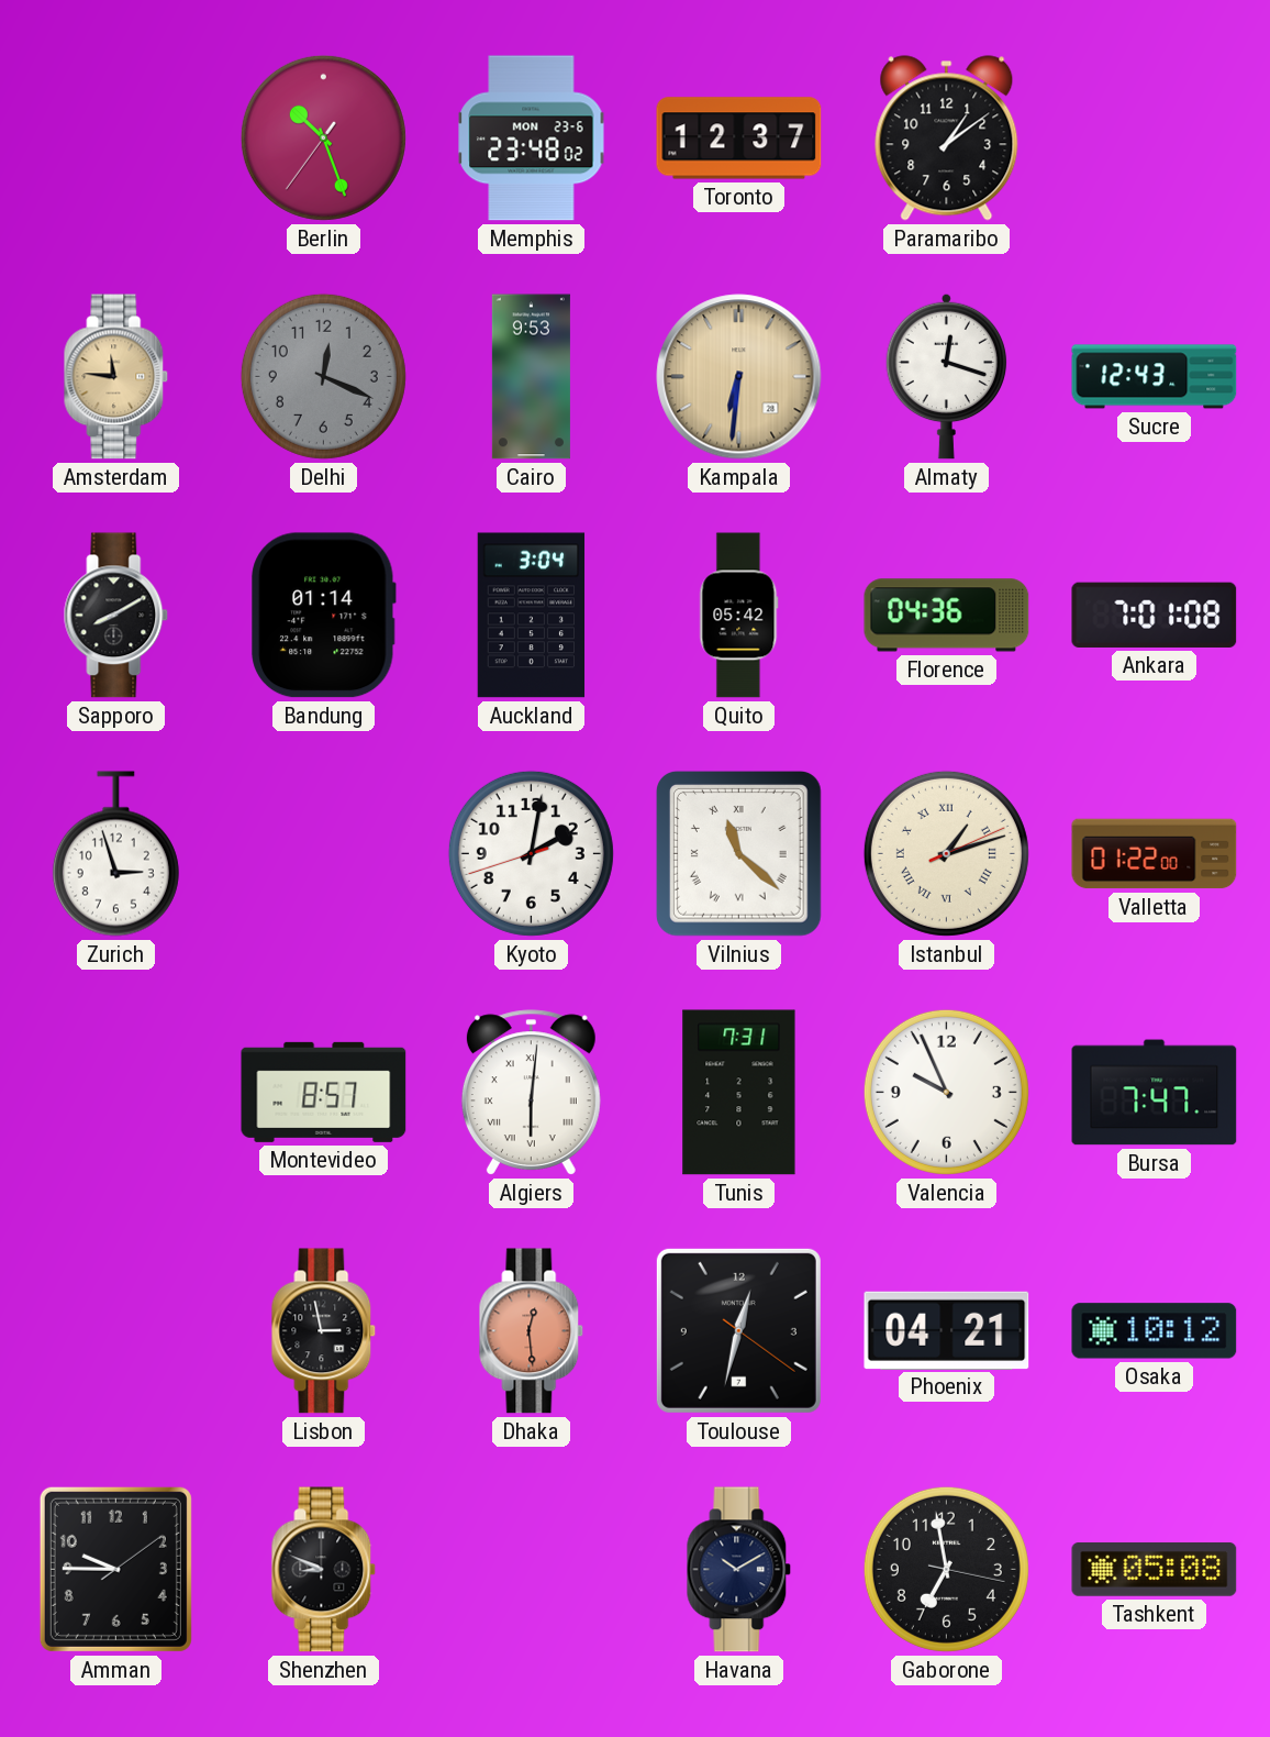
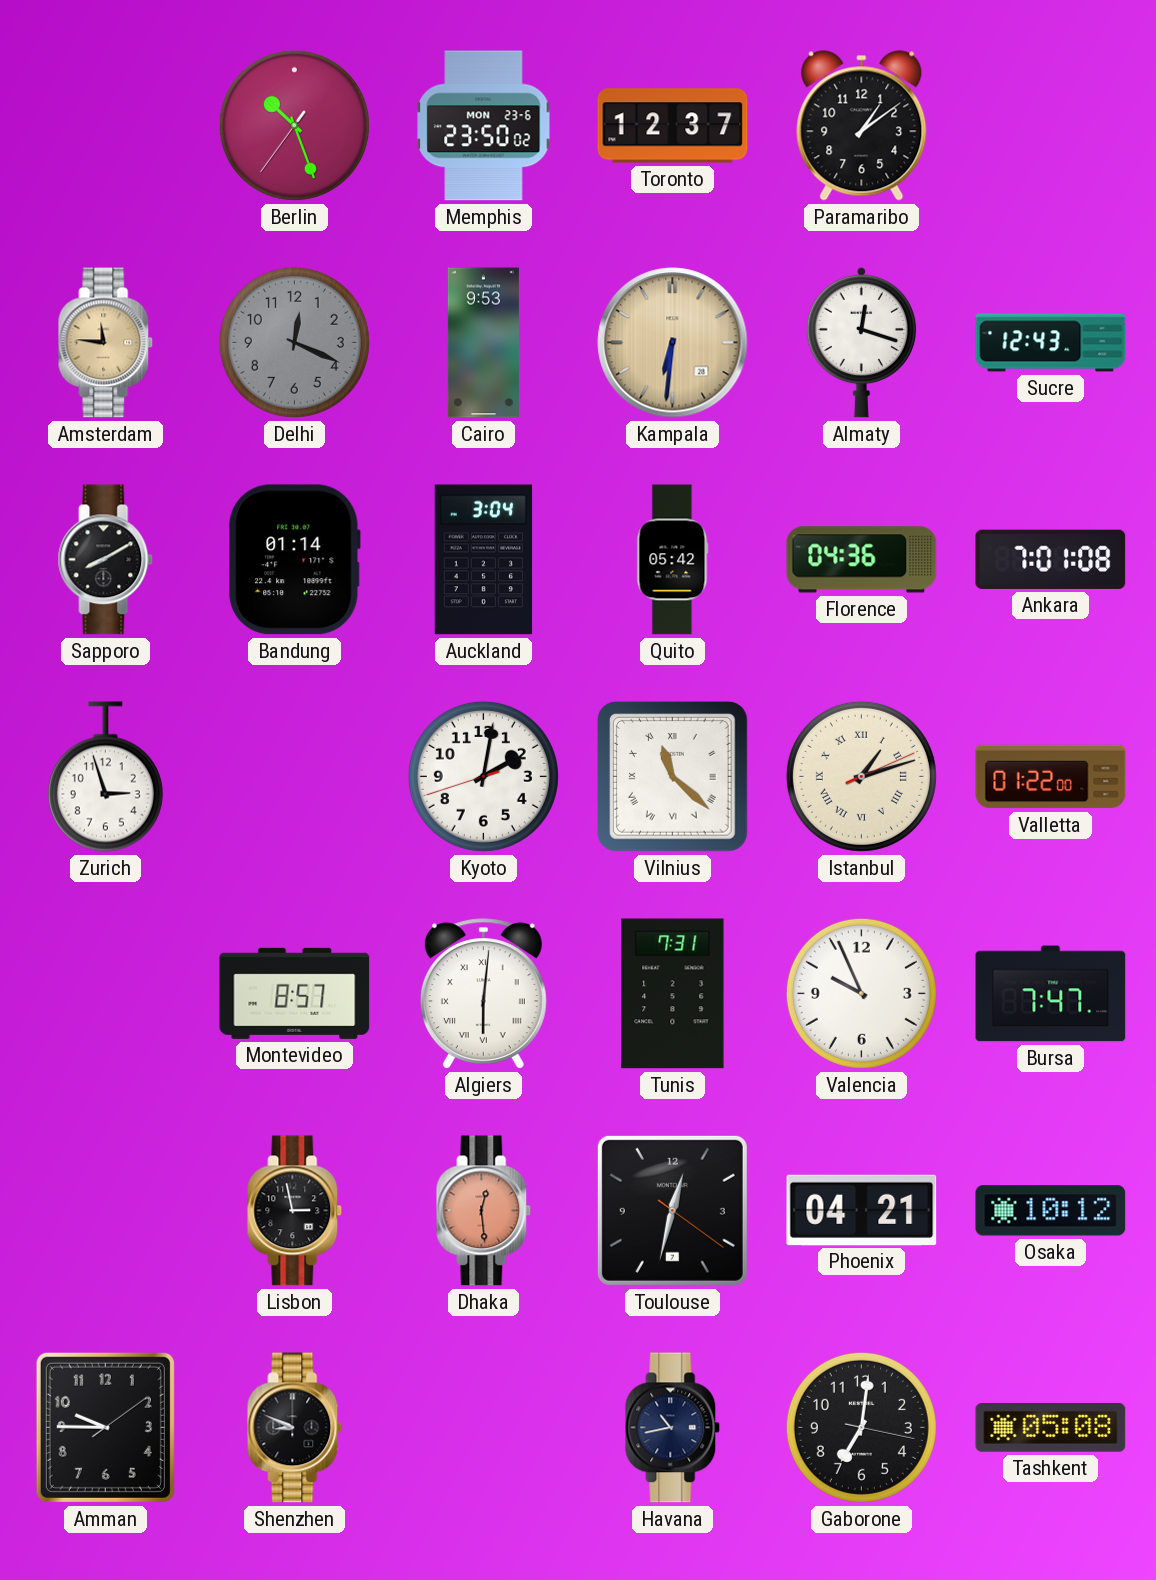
Memphis: 23:48 -> 23:50 (484, 126)
Havana: 10:10 -> 10:43 (673, 1428)
Gaborone: 6:58 -> 7:01 (861, 1427)
